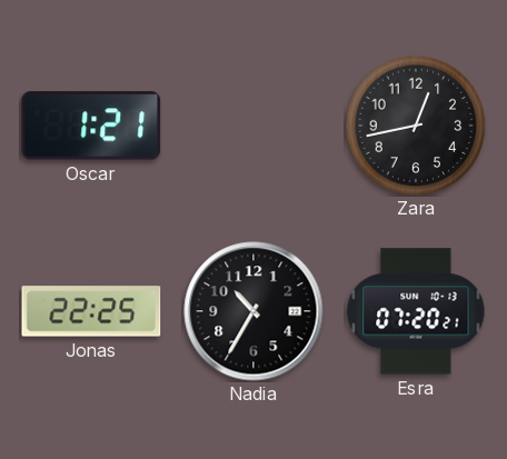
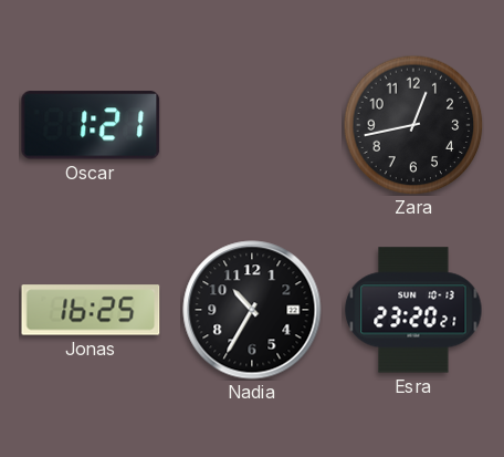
Jonas: 22:25 -> 16:25 (91, 310)
Esra: 07:20 -> 23:20 (413, 310)
